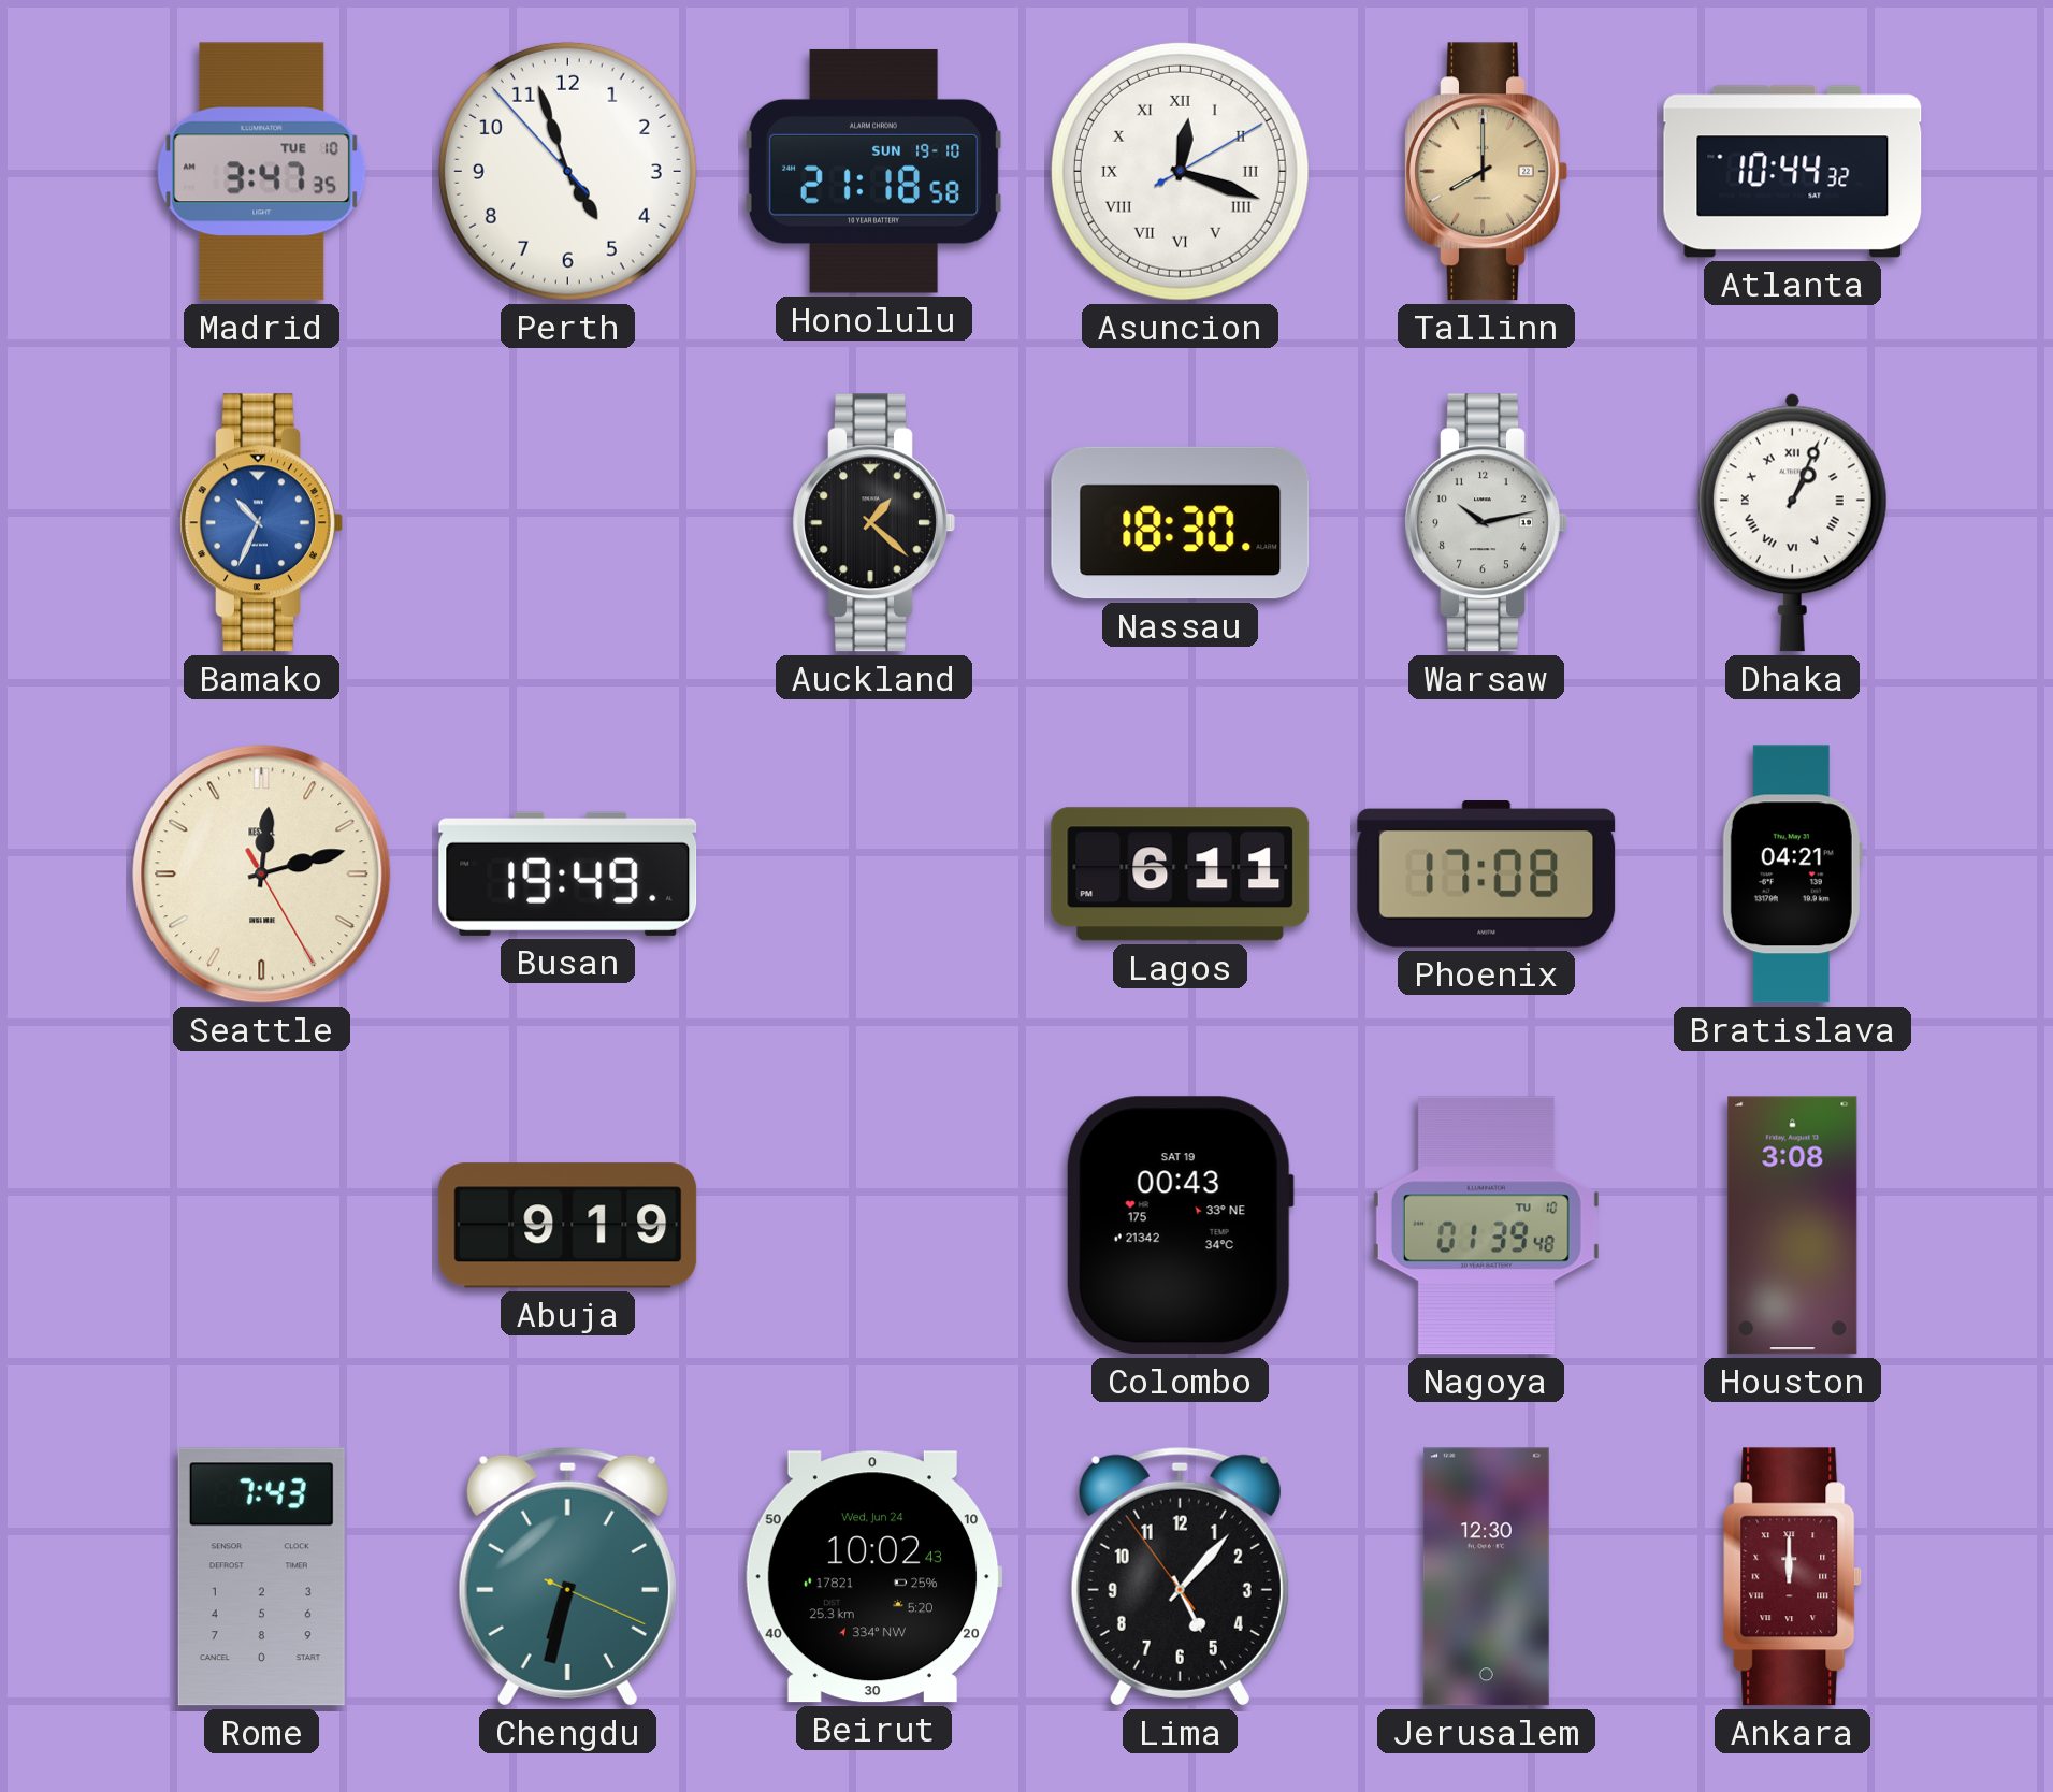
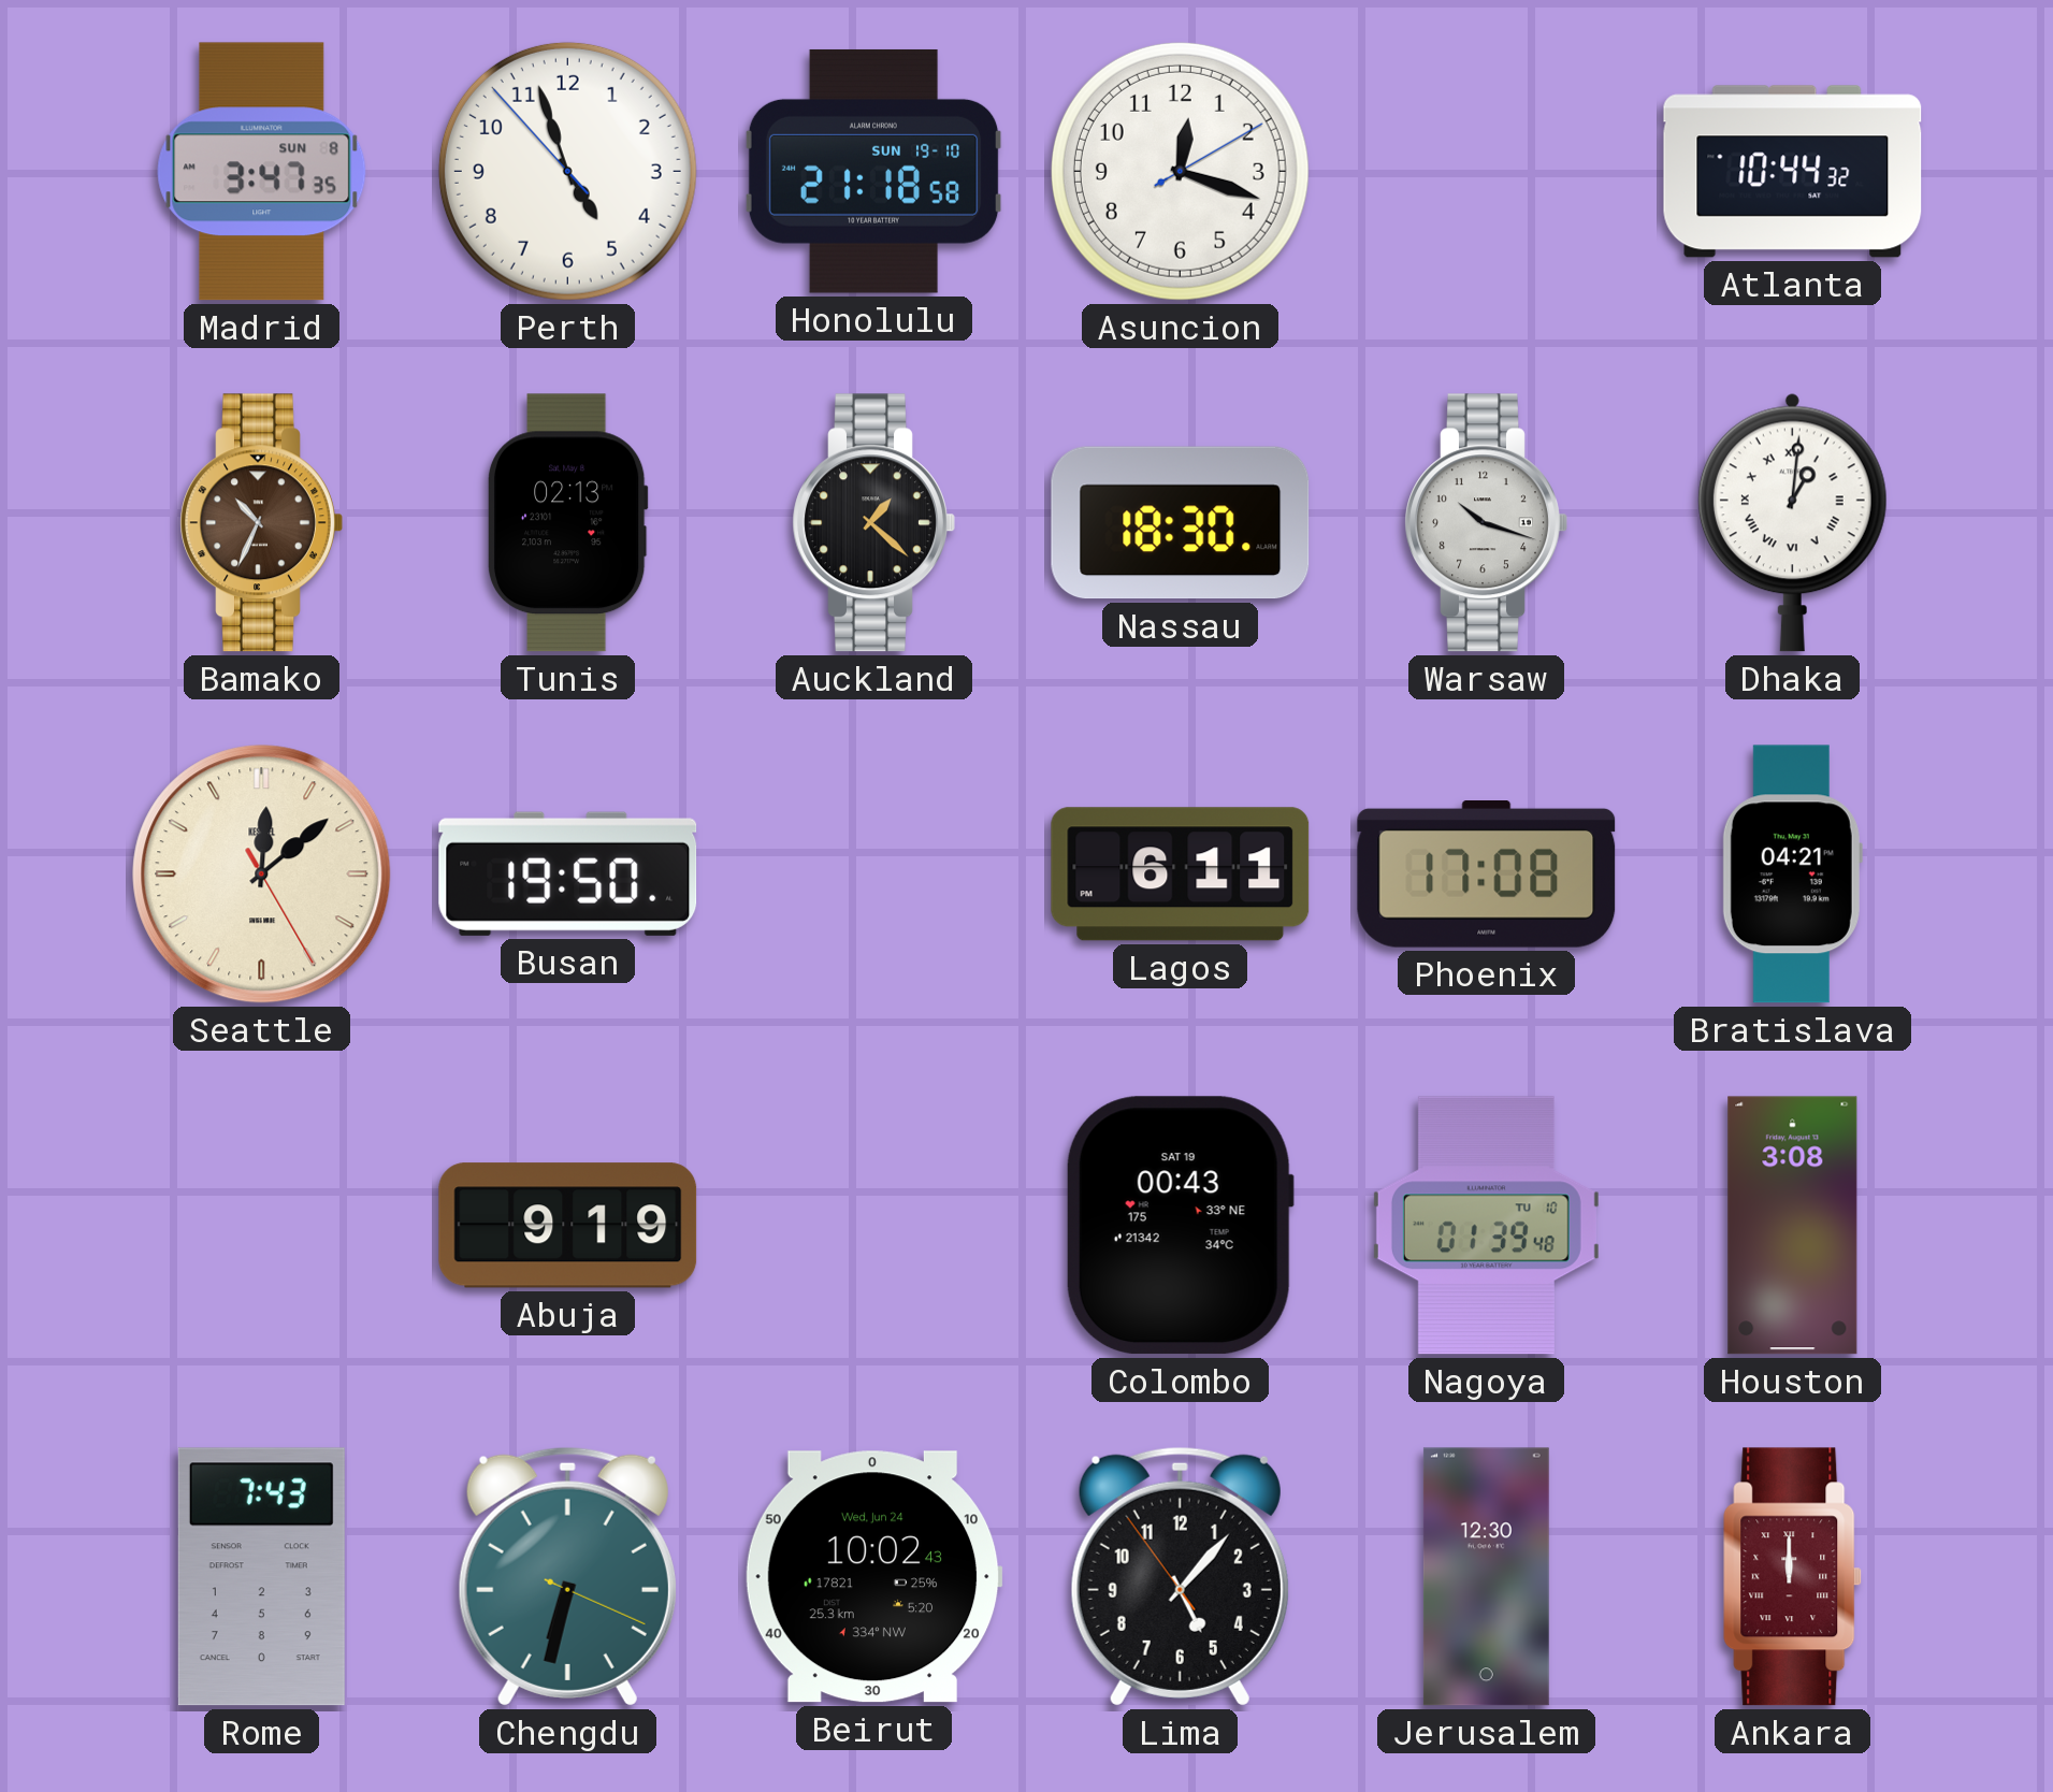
Madrid date: TUE 10 -> SUN 8 (262, 172)
Asuncion numerals: Roman -> Arabic (1180, 171)
Tallinn: 8:00 -> none (1486, 172)
Bamako dial: blue -> brown (261, 523)
Tunis: none -> 02:13 (567, 523)
Warsaw: 10:13 -> 10:18 (1486, 523)
Dhaka: 1:04 -> 1:01 (1792, 522)
Seattle: 12:12 -> 12:08 (262, 875)
Busan: 19:49 -> 19:50 (568, 873)
